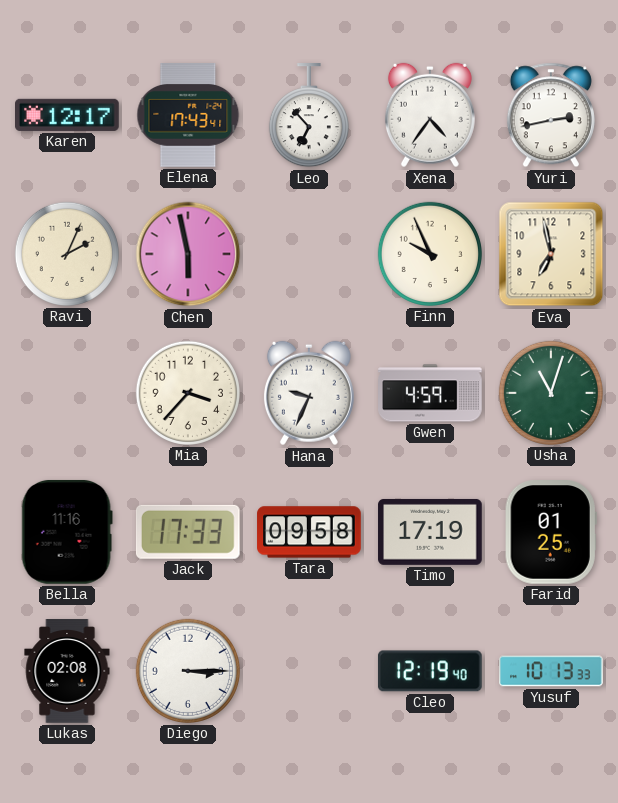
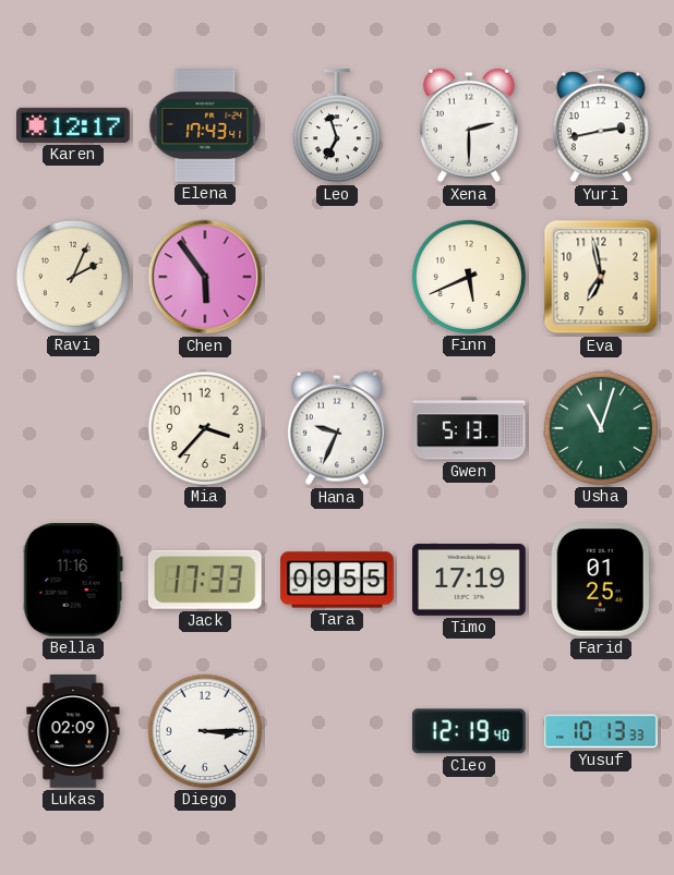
Leo: 6:53 -> 6:57 (337, 126)
Xena: 4:36 -> 2:30 (469, 125)
Chen: 5:58 -> 5:54 (205, 277)
Finn: 9:56 -> 5:41 (469, 277)
Gwen: 4:59 -> 5:13 (469, 428)
Tara: 09:58 -> 09:55 (337, 580)
Lukas: 02:08 -> 02:09 (73, 731)
